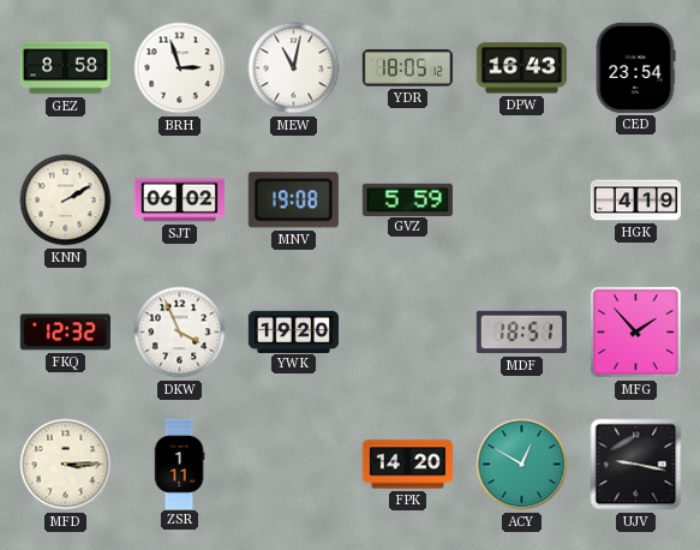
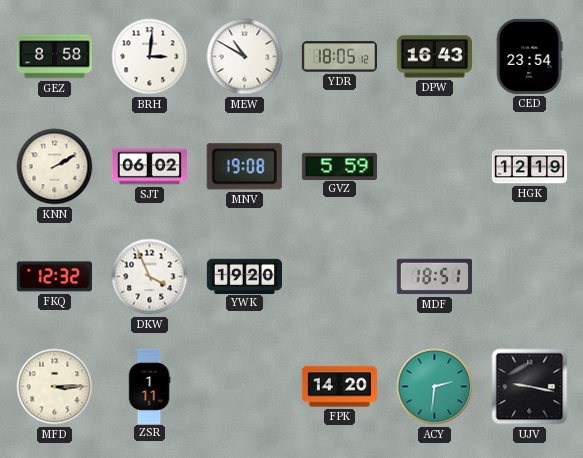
BRH: 2:57 -> 3:01 (150, 57)
MEW: 11:02 -> 10:50 (245, 57)
HGK: 4:19 -> 12:19 (529, 167)
MFG: 1:53 -> none (635, 331)
ACY: 12:50 -> 2:31 (435, 387)
